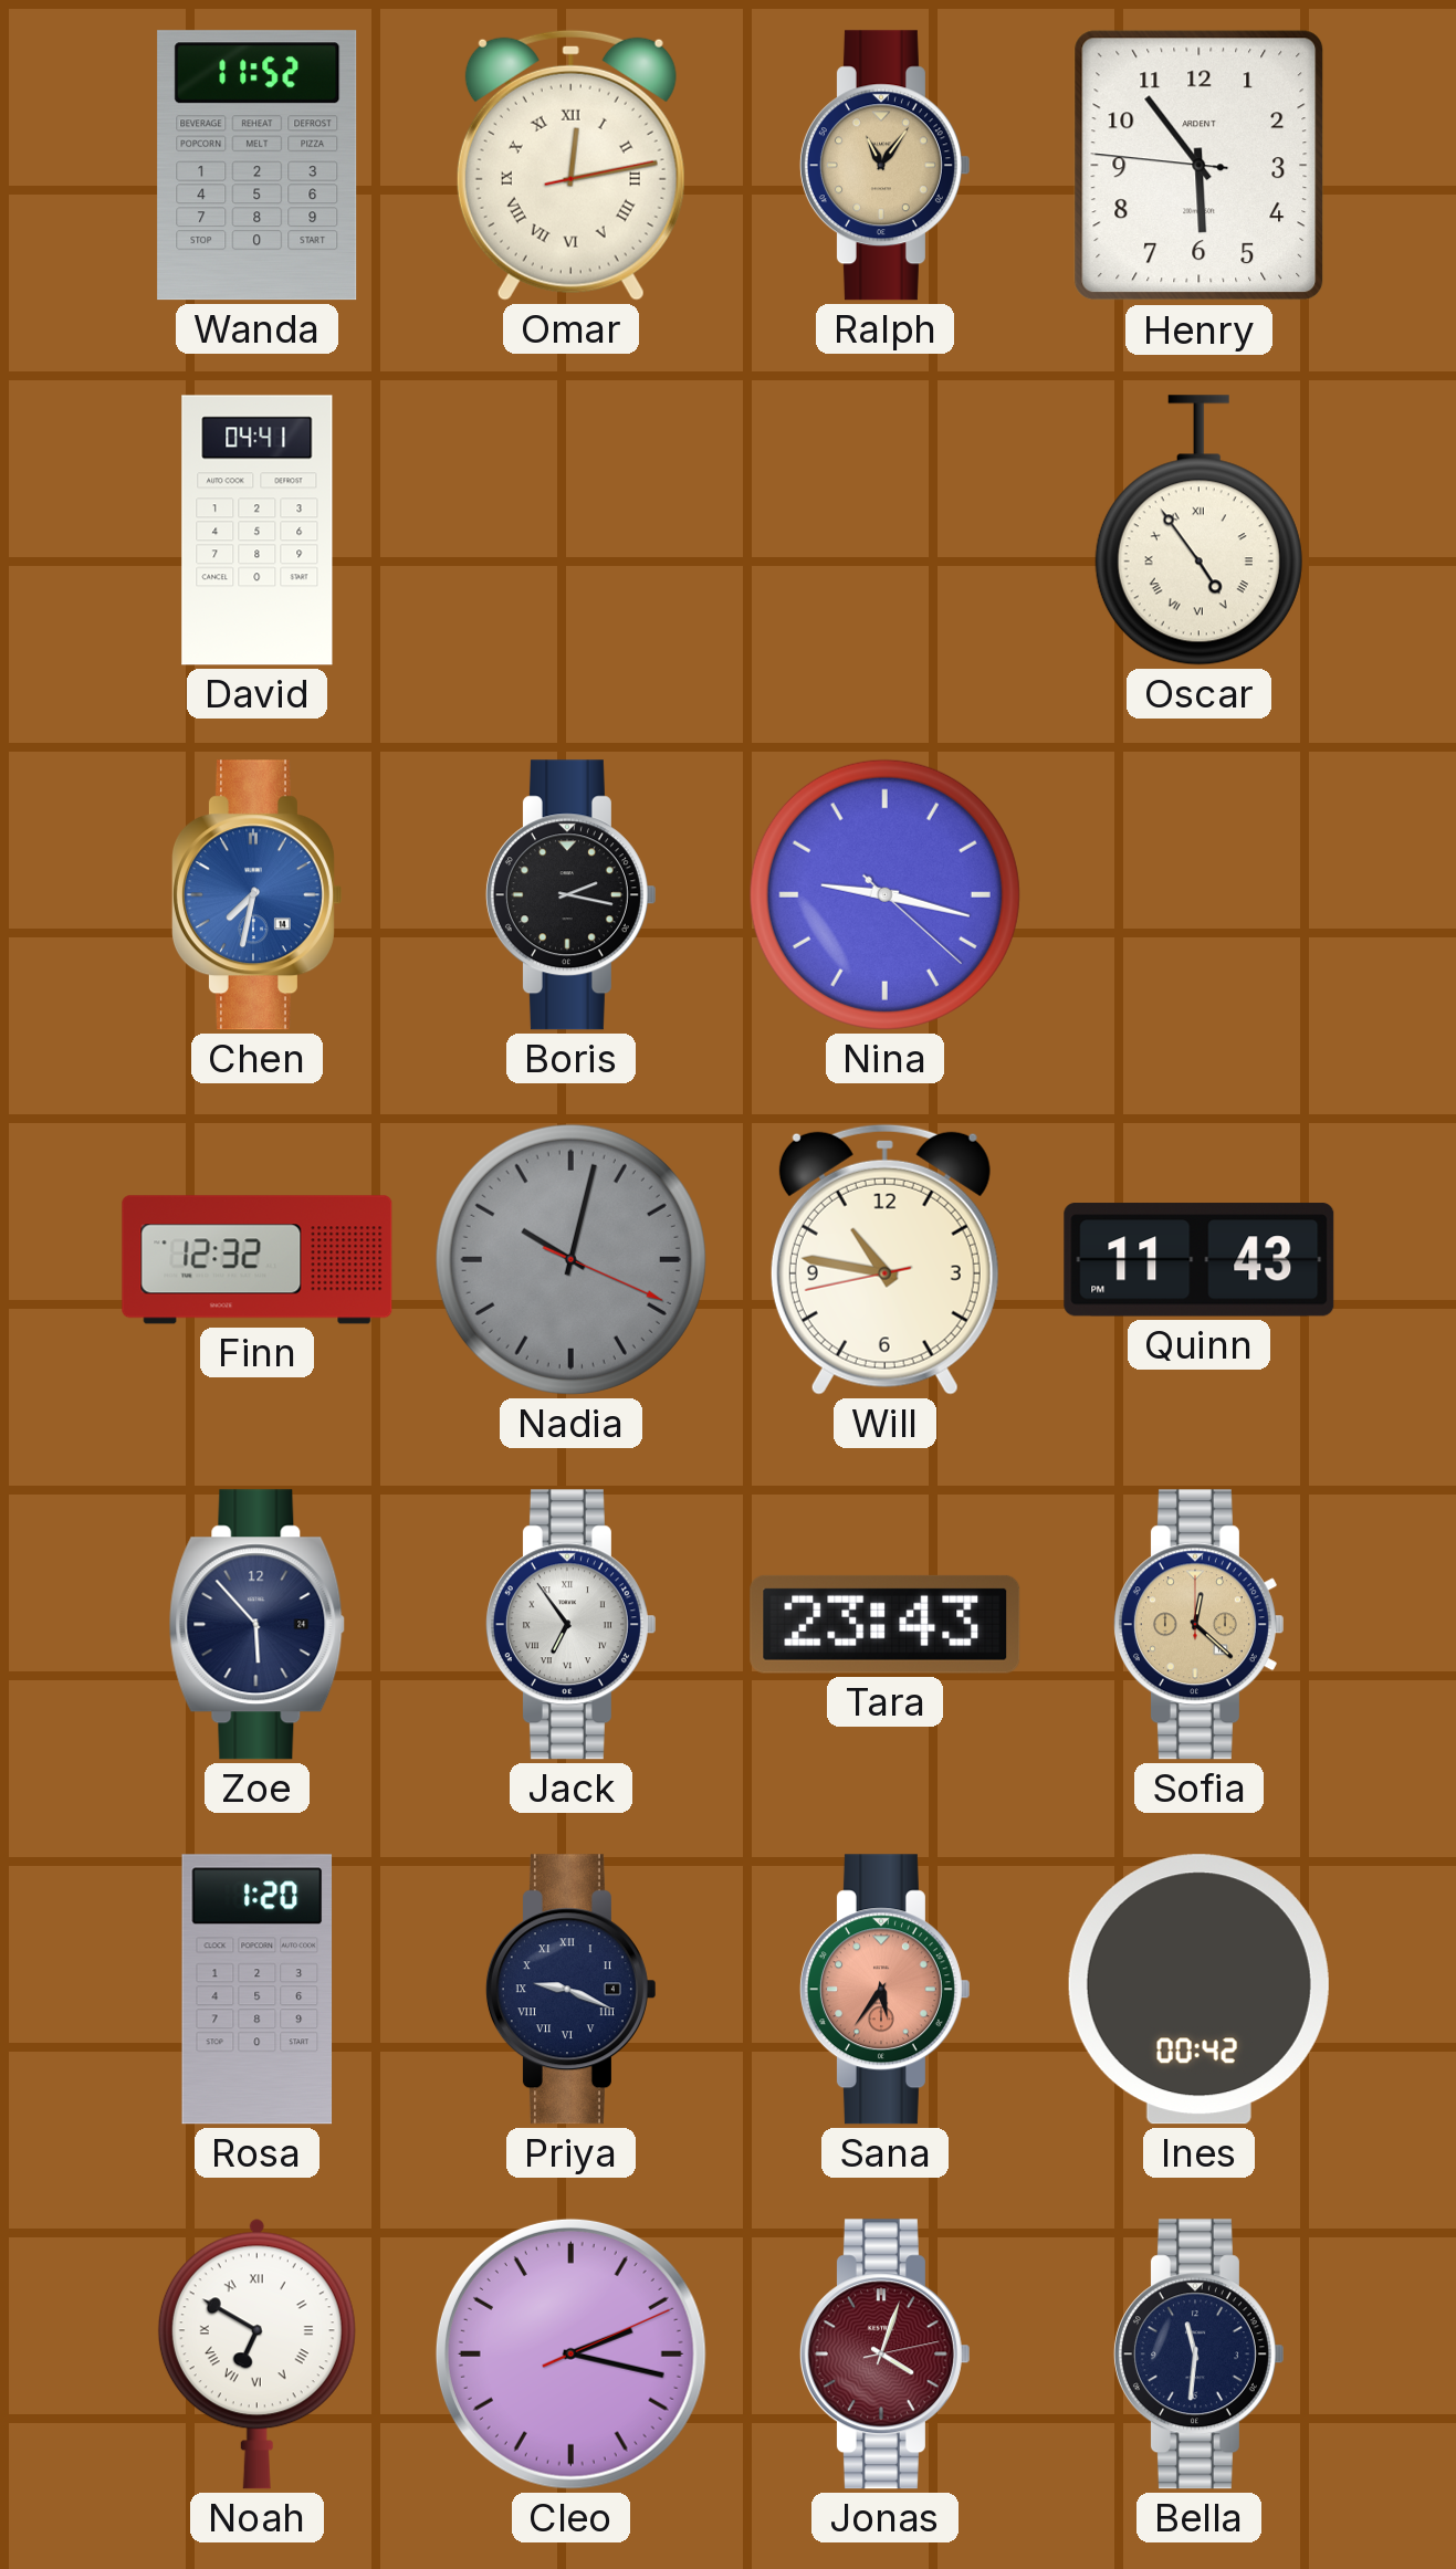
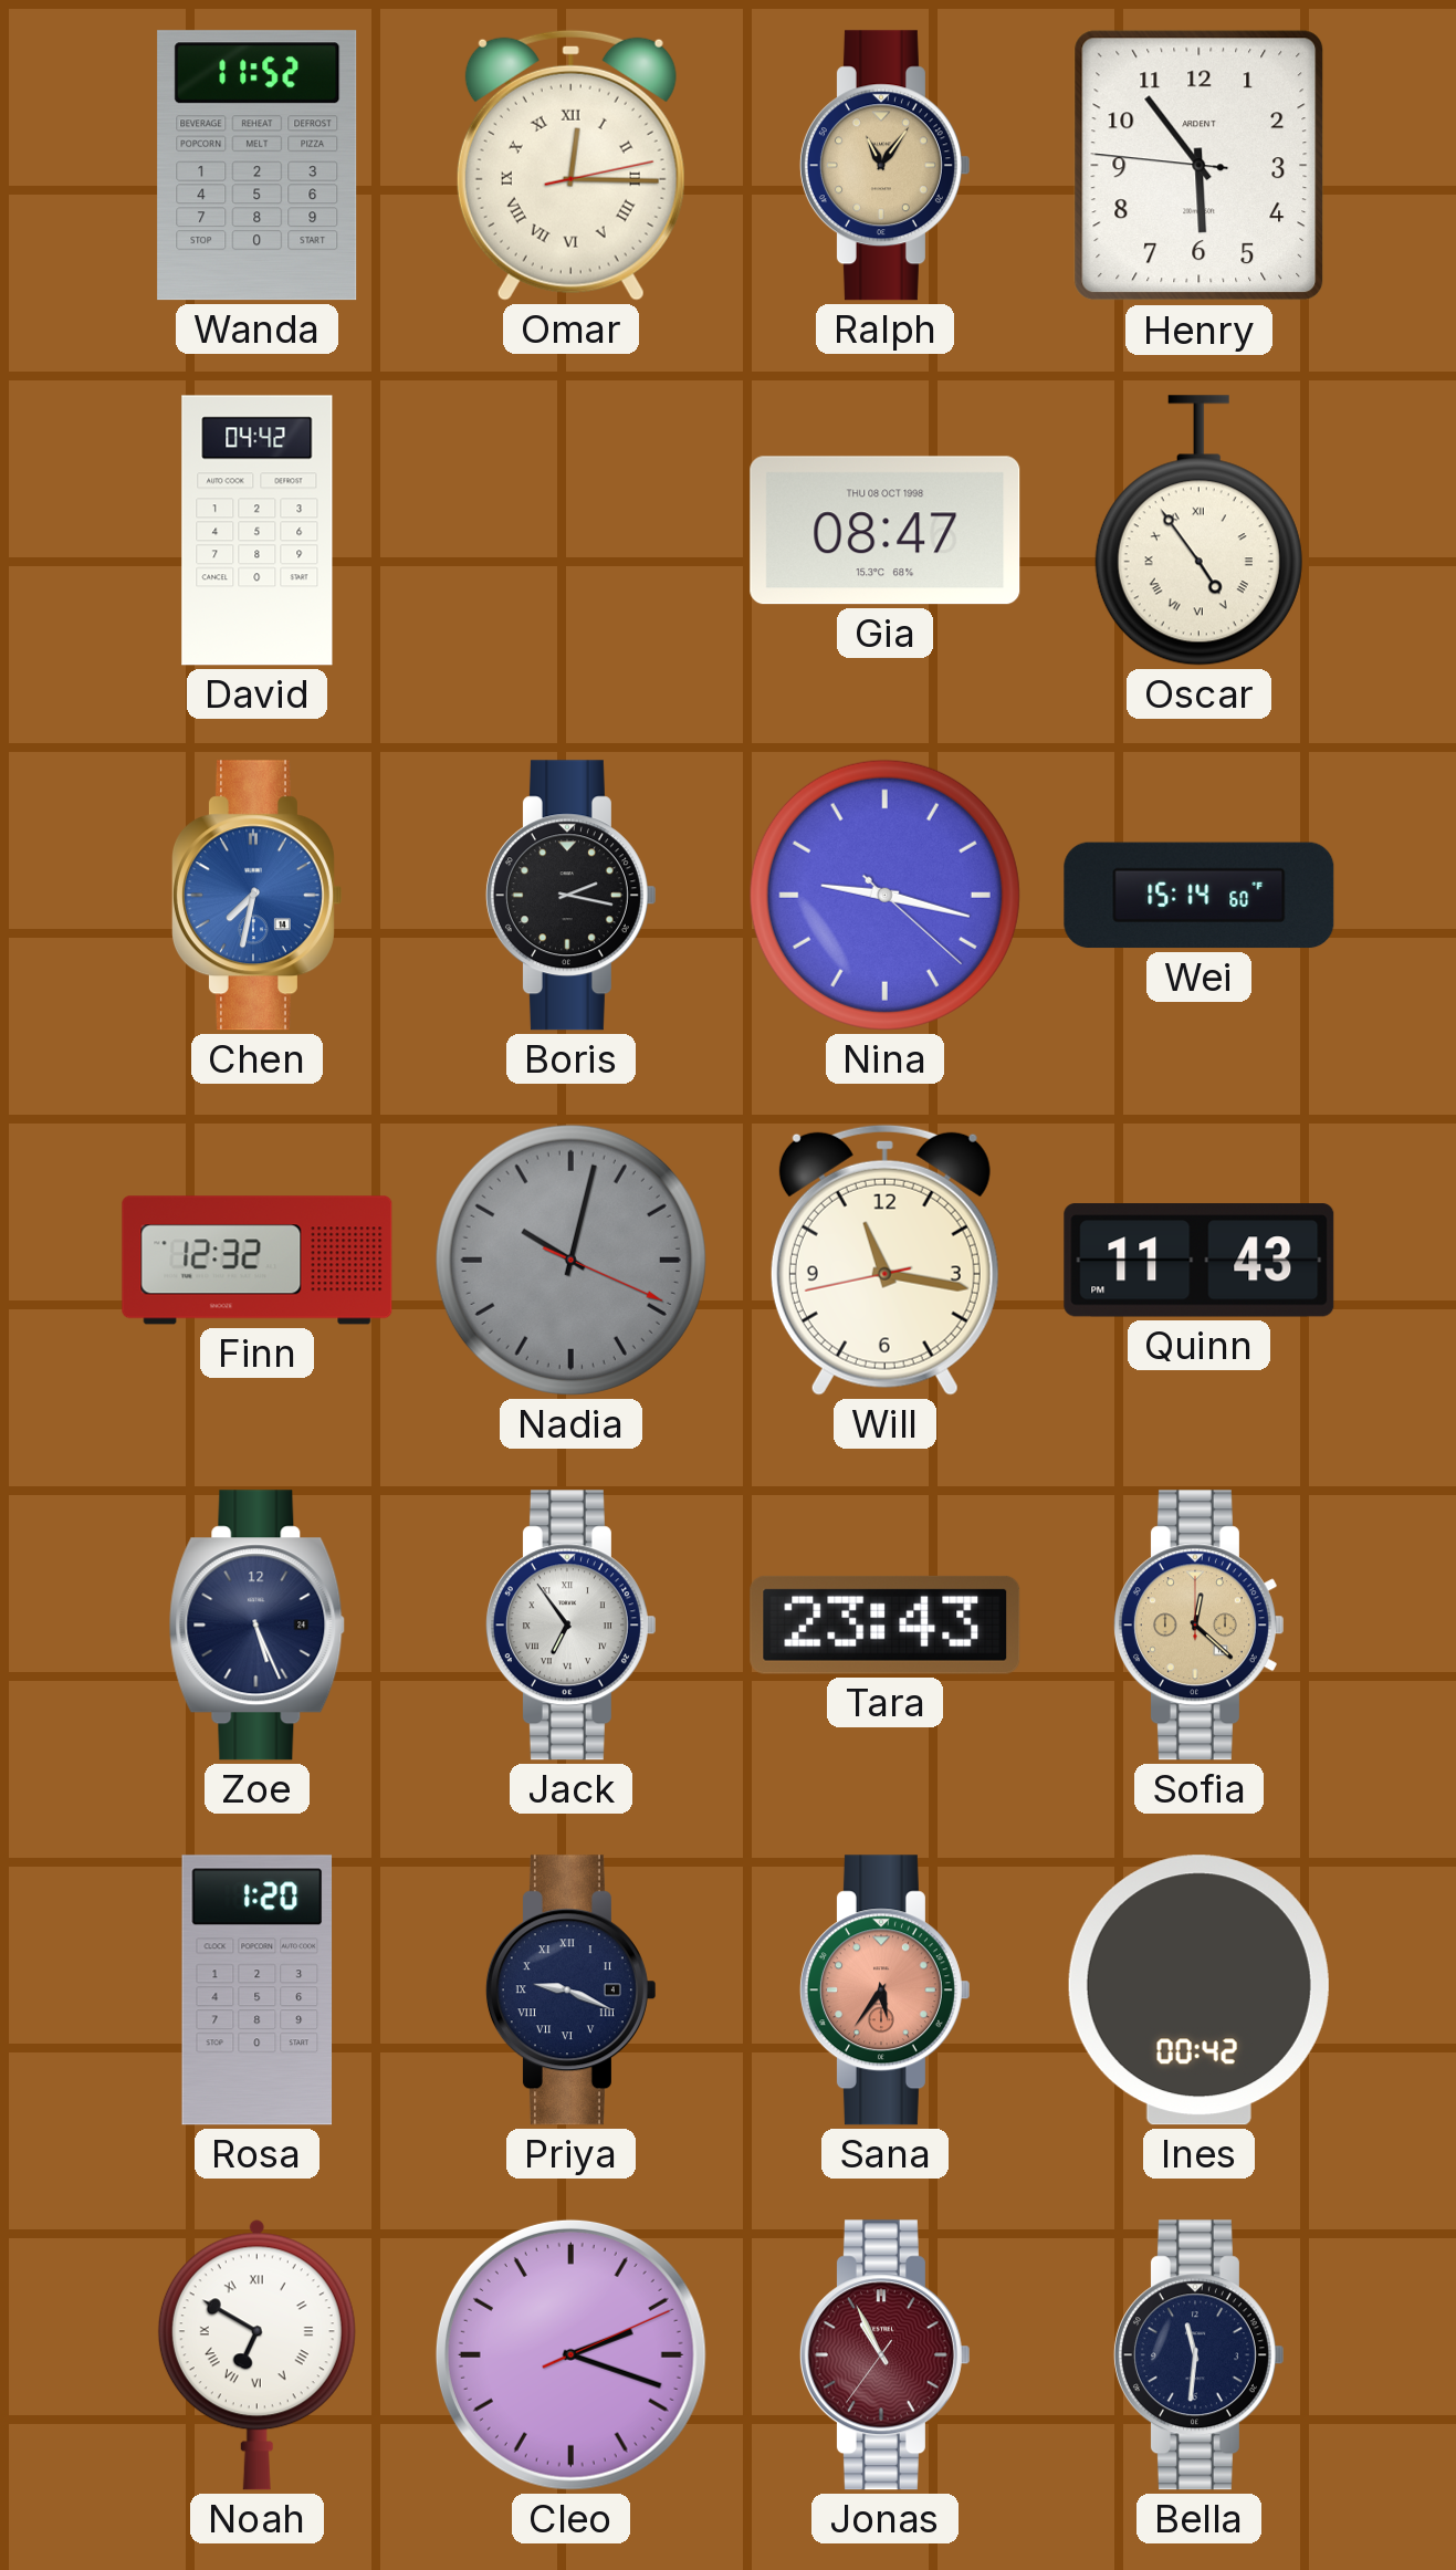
Omar: 12:13 -> 12:15 (570, 165)
David: 04:41 -> 04:42 (258, 531)
Gia: none -> 08:47 (886, 531)
Wei: none -> 15:14 (1200, 896)
Will: 10:46 -> 11:16 (884, 1260)
Zoe: 5:53 -> 5:26 (258, 1626)
Cleo: 2:17 -> 2:18 (570, 2354)
Jonas: 4:03 -> 10:55 (884, 2355)
